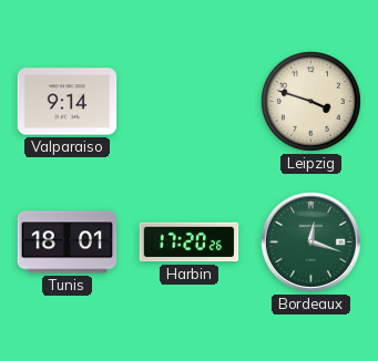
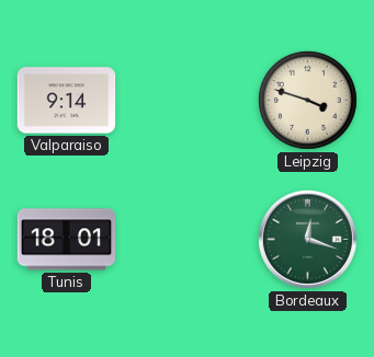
Harbin: 17:20 -> none (190, 243)
